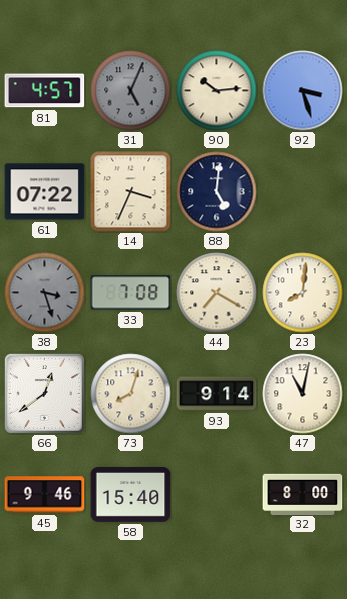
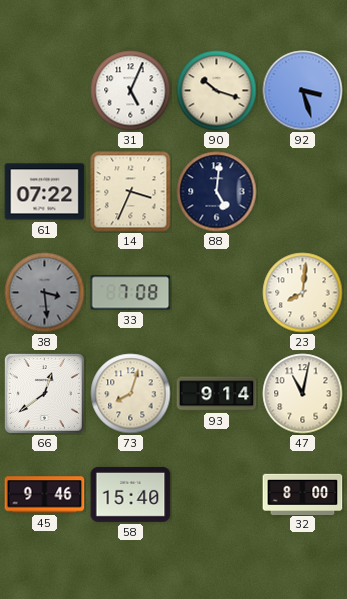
81: 4:57 -> none (45, 91)
31 dial: grey -> white (131, 91)
90: 10:14 -> 10:18 (217, 91)
38: 3:27 -> 3:29 (45, 293)
44: 7:20 -> none (217, 293)
